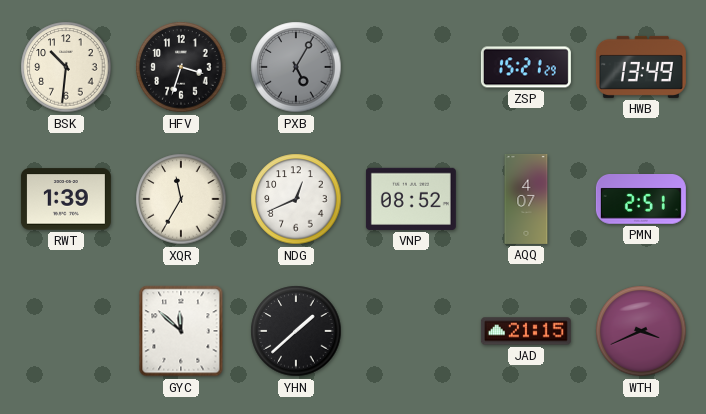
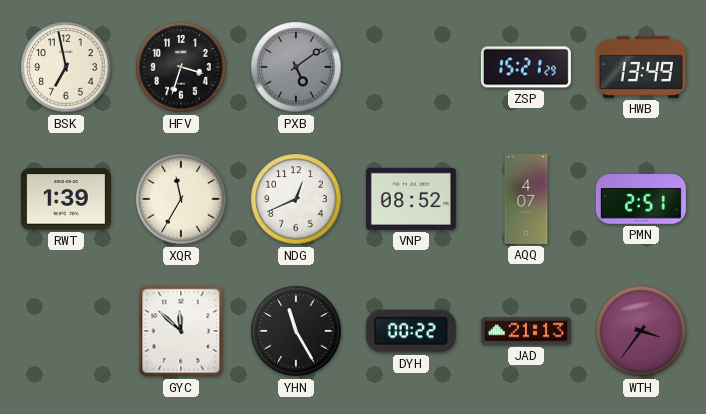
BSK: 10:31 -> 6:58 (66, 67)
PXB: 5:05 -> 5:09 (296, 67)
YHN: 1:38 -> 11:25 (296, 331)
DYH: none -> 00:22 (411, 331)
JAD: 21:15 -> 21:13 (526, 331)
WTH: 3:41 -> 3:36 (641, 331)
